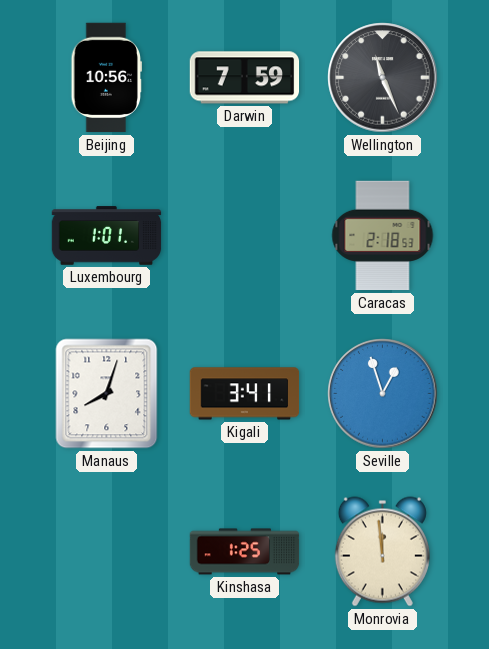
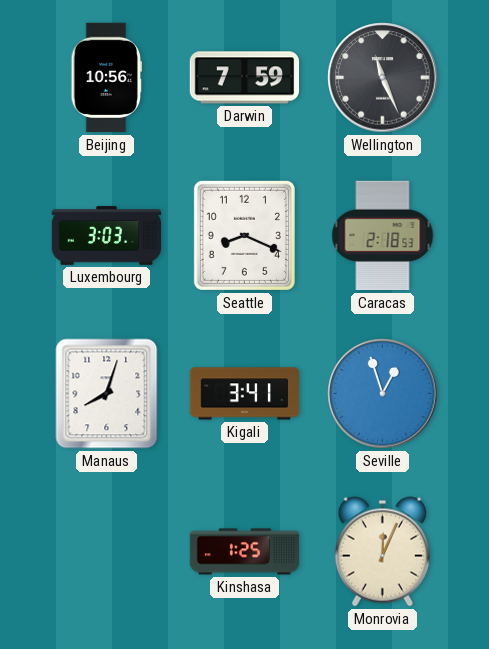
Luxembourg: 1:01 -> 3:03 (107, 236)
Seattle: none -> 8:19 (244, 235)
Monrovia: 11:59 -> 12:04 (382, 552)
